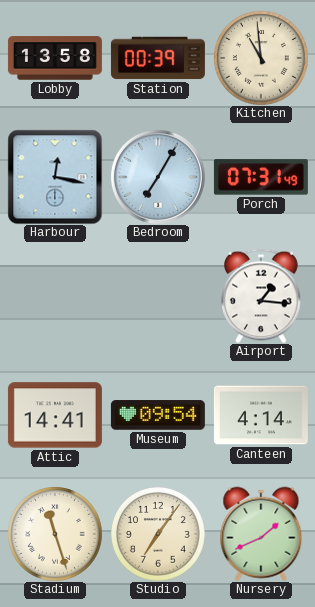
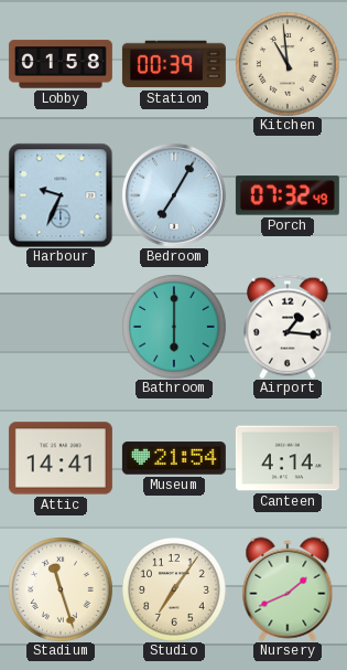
Lobby: 13:58 -> 01:58 (61, 64)
Harbour: 12:17 -> 9:34 (61, 195)
Porch: 07:31 -> 07:32 (288, 195)
Bathroom: none -> 6:00 (174, 327)
Museum: 09:54 -> 21:54 (174, 458)
